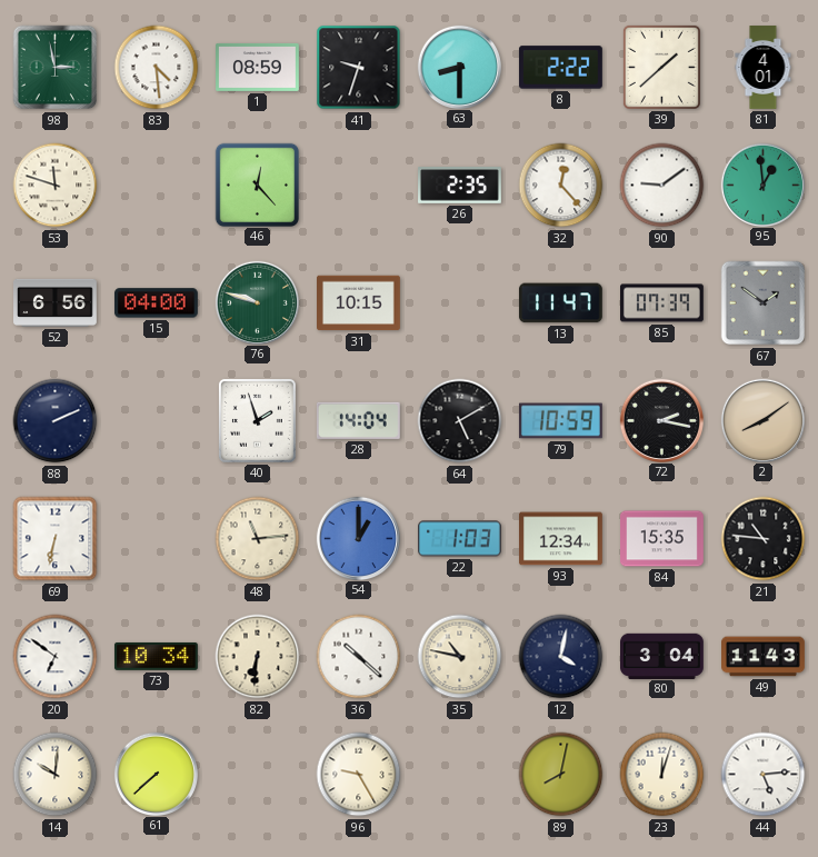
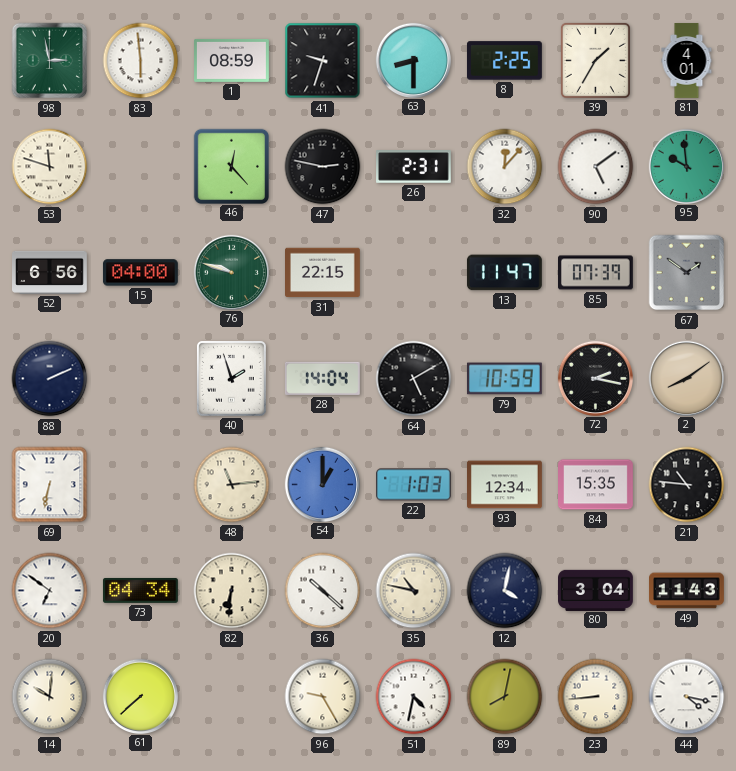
83: 4:29 -> 5:59 (141, 61)
8: 2:22 -> 2:25 (505, 61)
39: 1:38 -> 1:35 (595, 60)
47: none -> 2:47 (323, 167)
26: 2:35 -> 2:31 (414, 167)
32: 12:23 -> 12:07 (505, 167)
90: 9:09 -> 5:09 (596, 167)
95: 12:59 -> 9:59 (686, 166)
31: 10:15 -> 22:15 (323, 273)
73: 10:34 -> 04:34 (141, 590)
51: none -> 4:32 (414, 697)
23: 12:03 -> 8:44 (596, 697)
44: 5:14 -> 4:17 (687, 697)
